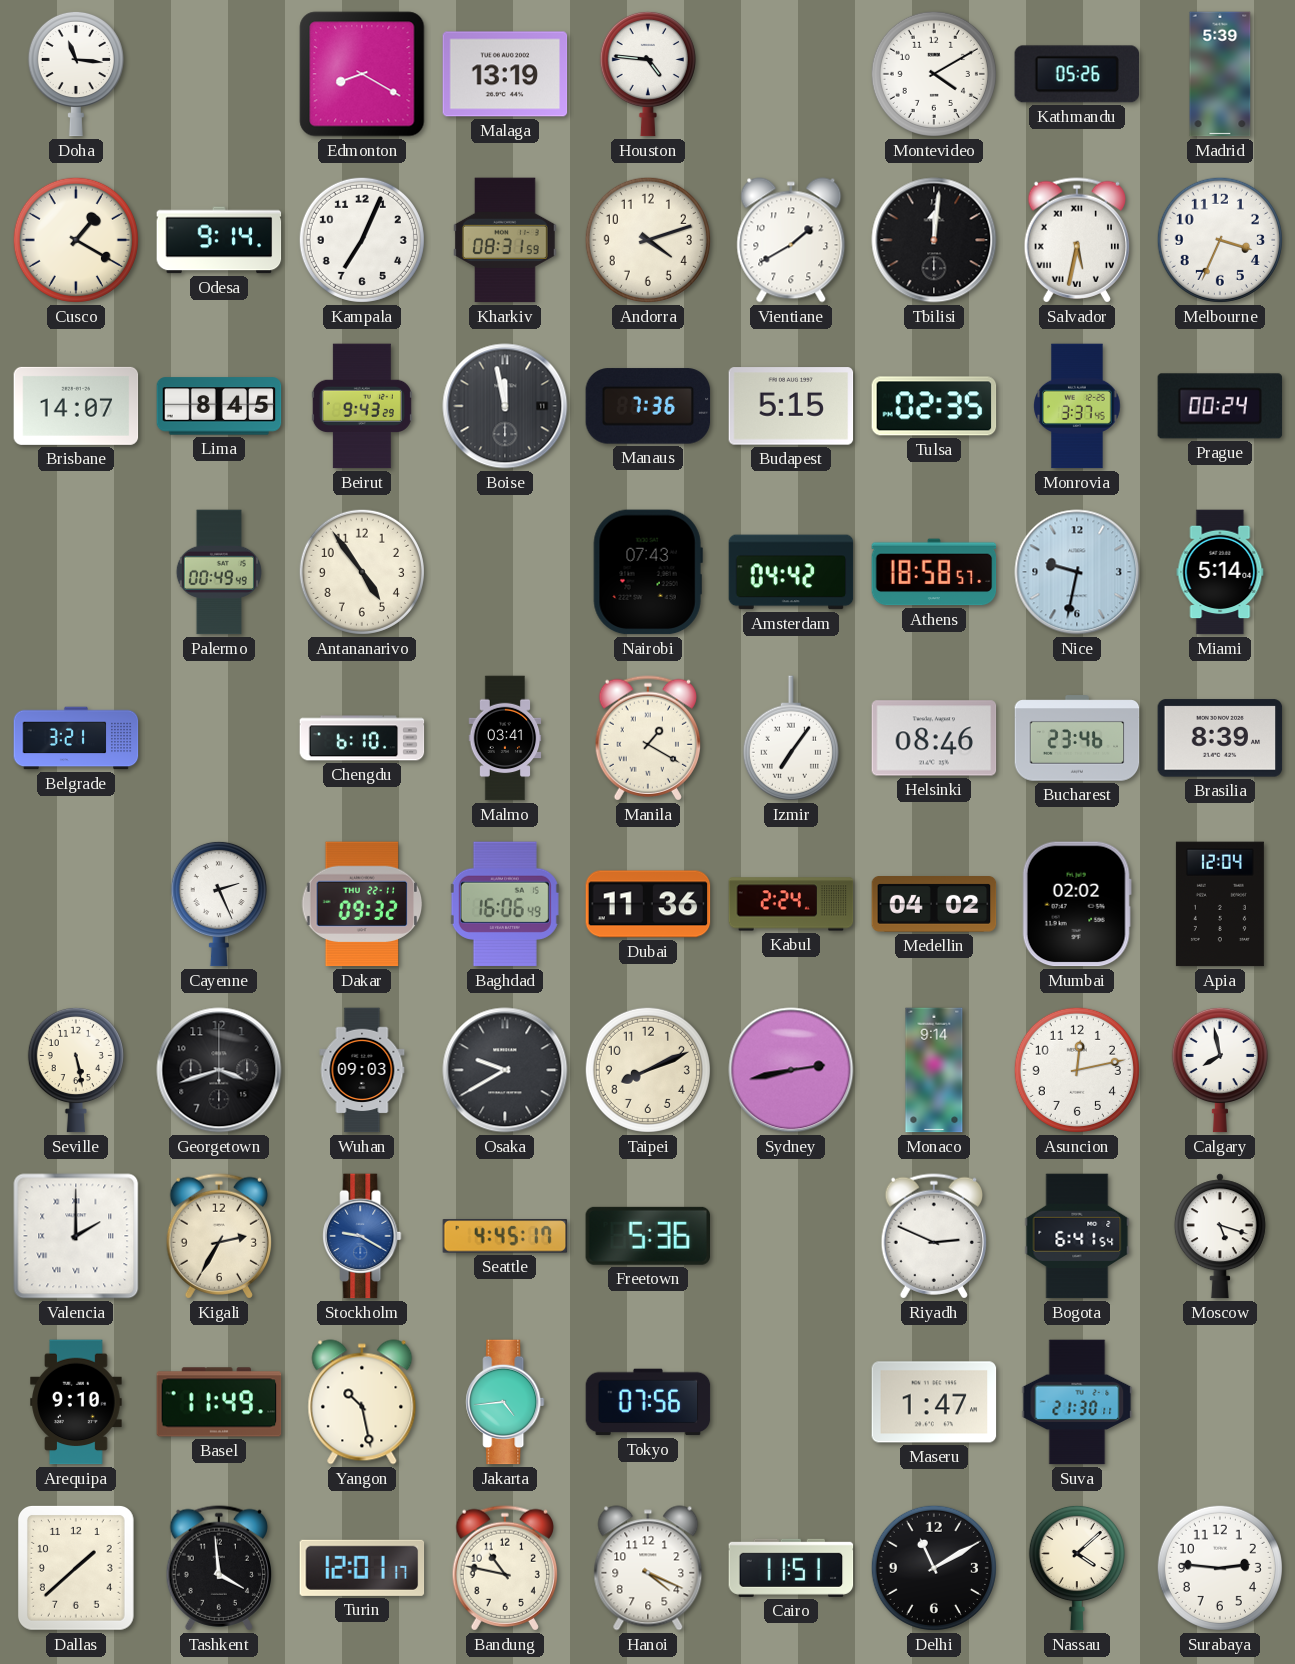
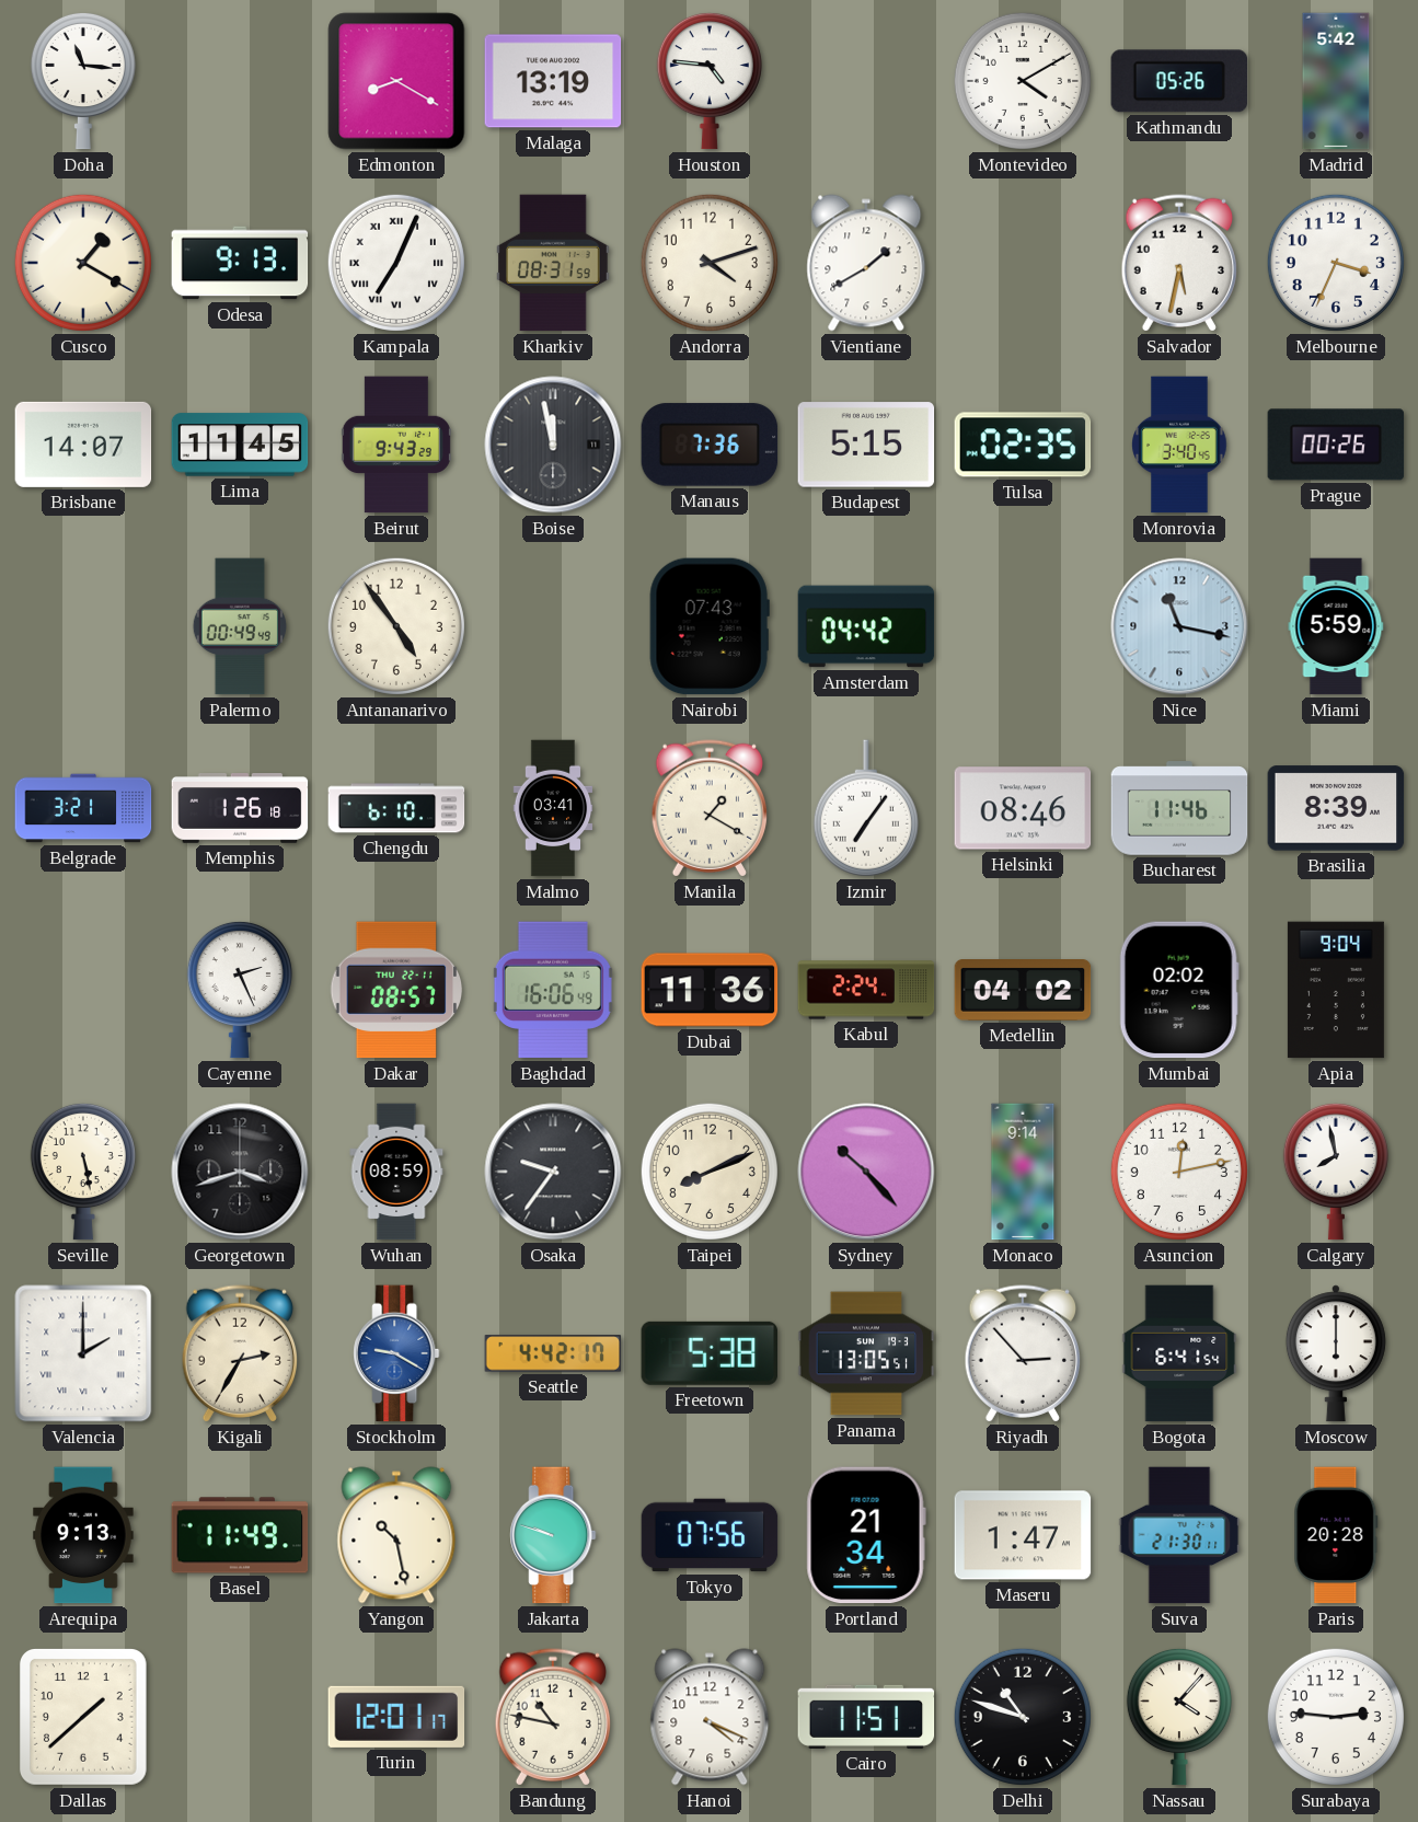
Madrid: 5:39 -> 5:42 (1336, 81)
Odesa: 9:14 -> 9:13 (240, 263)
Kampala numerals: Arabic -> Roman (396, 263)
Tbilisi: 12:01 -> none (934, 240)
Salvador numerals: Roman -> Arabic (1178, 263)
Lima: 8:45 -> 11:45 (240, 445)
Monrovia: 3:37 -> 3:40 (1179, 445)
Prague: 00:24 -> 00:26 (1336, 445)
Athens: 18:58 -> none (934, 572)
Nice: 9:32 -> 11:17 (1179, 626)
Miami: 5:14 -> 5:59 (1336, 626)
Memphis: none -> 1:26 (240, 809)
Bucharest: 23:46 -> 11:46 (1179, 808)
Dakar: 09:32 -> 08:57 (396, 990)
Apia: 12:04 -> 9:04 (1336, 990)
Wuhan: 09:03 -> 08:59 (396, 1172)
Osaka: 9:40 -> 9:36 (553, 1172)
Sydney: 2:43 -> 10:23 (866, 1172)
Seattle: 4:45 -> 4:42 (553, 1353)
Freetown: 5:36 -> 5:38 (708, 1353)
Panama: none -> 13:05 (866, 1353)
Riyadh: 2:49 -> 2:53 (1022, 1353)
Moscow: 5:18 -> 6:00 (1336, 1353)
Arequipa: 9:10 -> 9:13 (83, 1535)
Jakarta: 4:44 -> 9:48 (553, 1535)
Portland: none -> 21:34 (866, 1535)
Paris: none -> 20:28 (1336, 1535)
Tashkent: 3:59 -> none (218, 1568)
Delhi: 11:10 -> 10:48 (1023, 1717)
Nassau: 4:08 -> 4:07 (1179, 1717)
